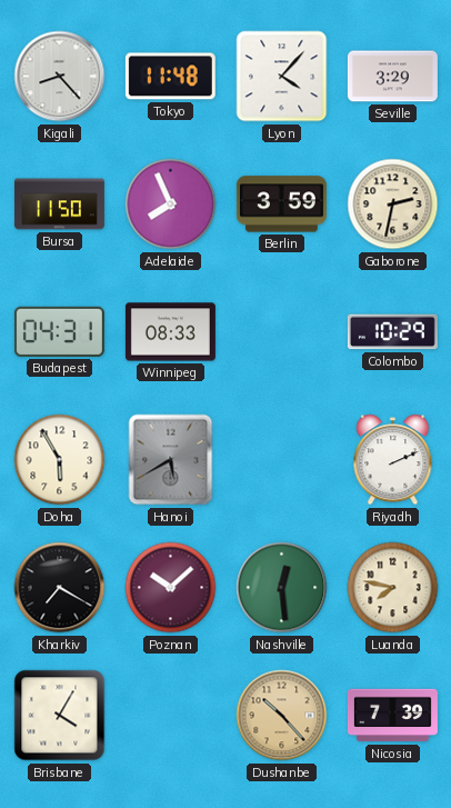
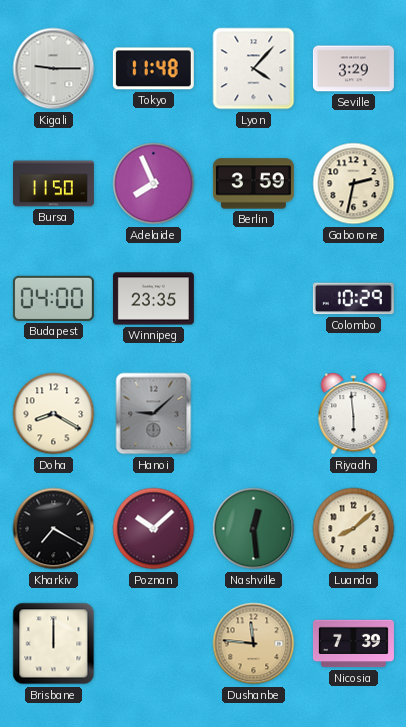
Kigali: 8:23 -> 9:15 (54, 69)
Budapest: 04:31 -> 04:00 (53, 298)
Winnipeg: 08:33 -> 23:35 (153, 299)
Doha: 5:55 -> 8:20 (54, 414)
Hanoi: 5:40 -> 9:08 (154, 414)
Riyadh: 2:11 -> 5:59 (354, 414)
Luanda: 7:47 -> 8:08 (354, 529)
Brisbane: 4:05 -> 12:00 (54, 644)
Dushanbe: 10:23 -> 11:46 (254, 644)
